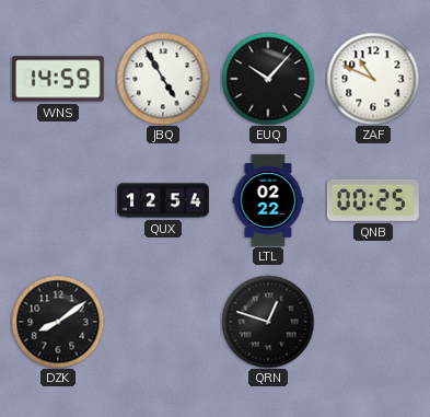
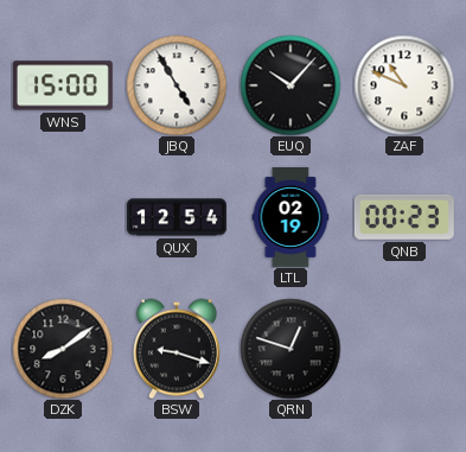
WNS: 14:59 -> 15:00 (63, 85)
LTL: 02:22 -> 02:19 (291, 217)
QNB: 00:25 -> 00:23 (404, 217)
BSW: none -> 9:18 (177, 349)
